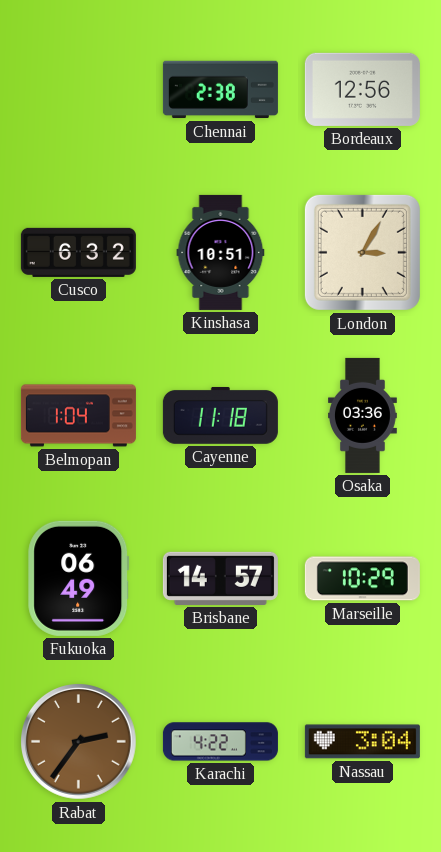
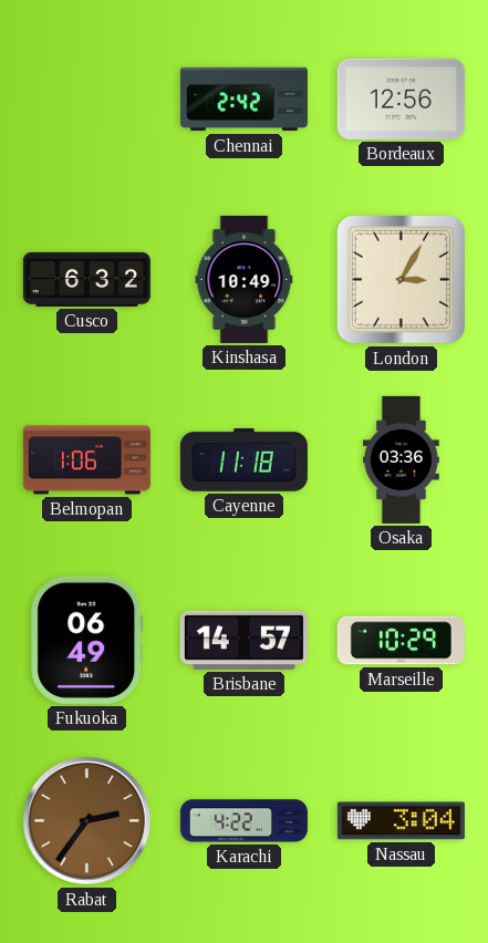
Chennai: 2:38 -> 2:42 (243, 100)
Kinshasa: 10:51 -> 10:49 (245, 279)
Belmopan: 1:04 -> 1:06 (86, 460)
